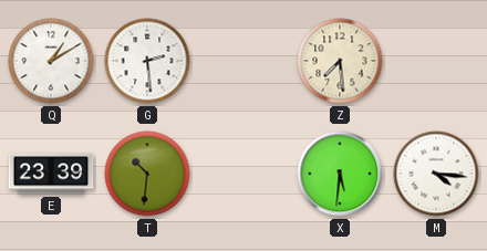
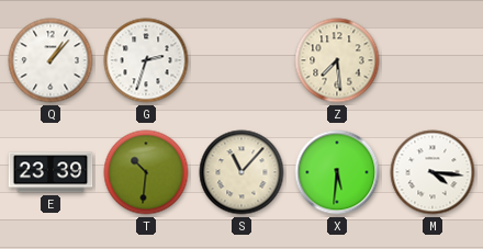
Q: 1:10 -> 1:07 (50, 60)
G: 2:29 -> 2:33 (146, 60)
S: none -> 11:07 (241, 172)
